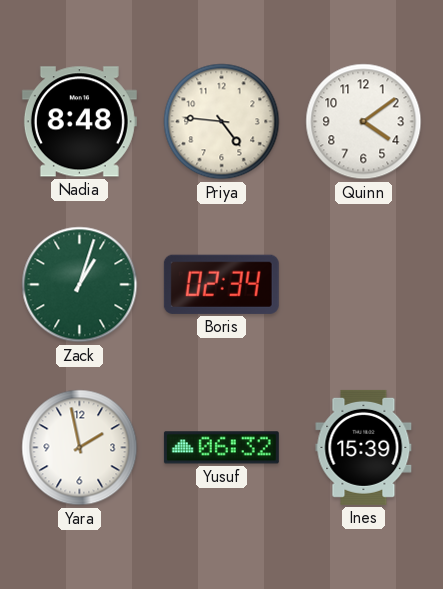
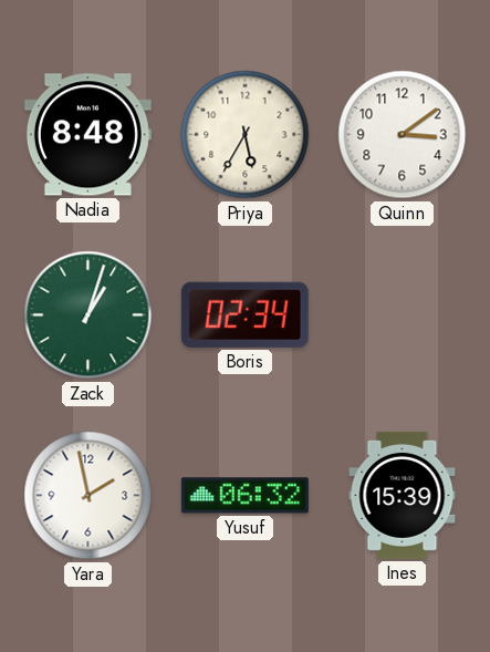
Priya: 4:46 -> 5:35 (246, 135)
Quinn: 4:09 -> 3:09 (403, 135)
